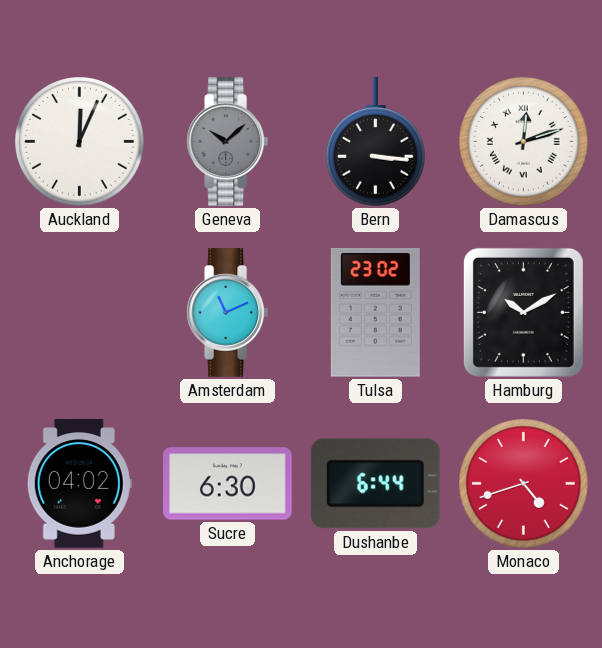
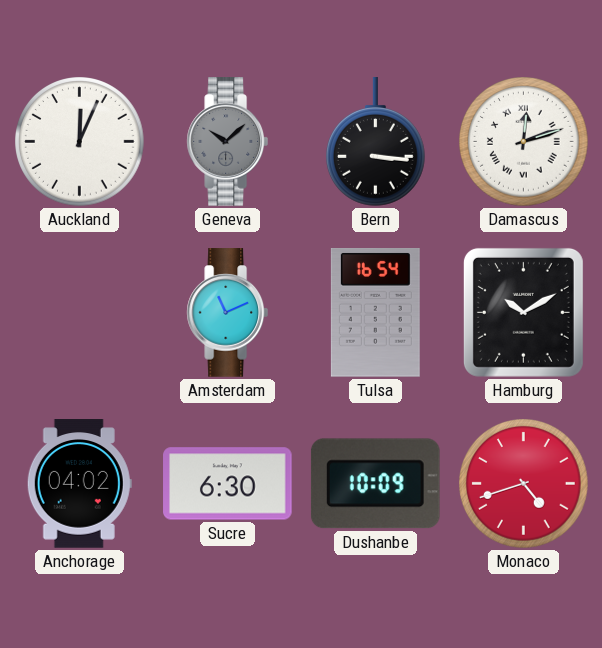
Tulsa: 23:02 -> 16:54 (375, 313)
Dushanbe: 6:44 -> 10:09 (375, 484)
